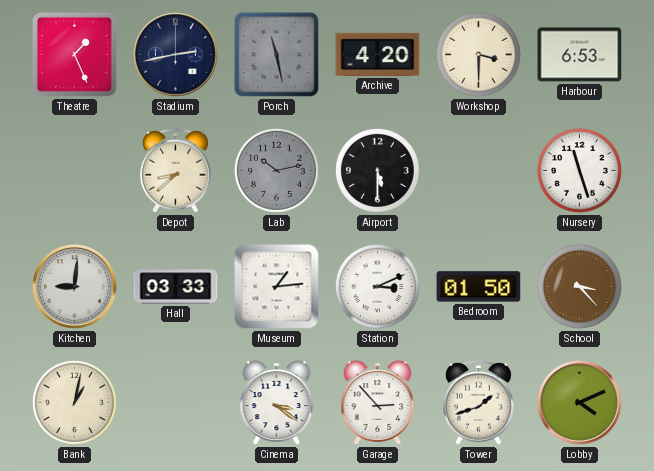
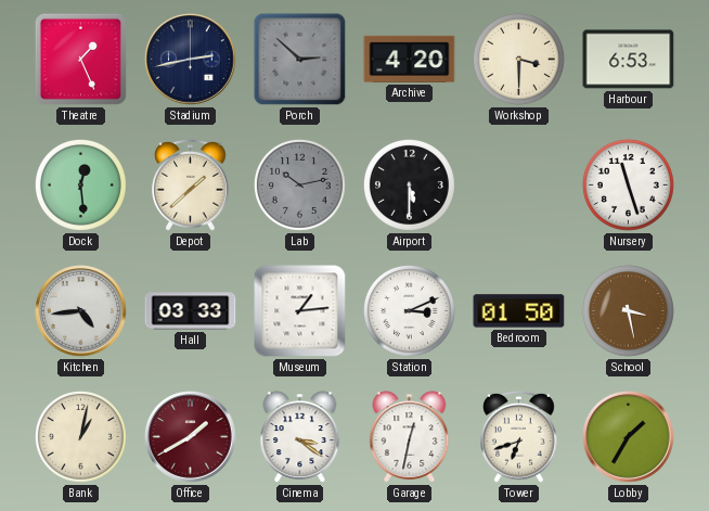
Porch: 11:28 -> 2:52 (300, 60)
Dock: none -> 12:29 (80, 184)
Depot: 8:38 -> 1:38 (191, 184)
Kitchen: 9:01 -> 4:44 (81, 311)
School: 3:23 -> 3:28 (628, 310)
Office: none -> 1:40 (191, 437)
Garage: 2:53 -> 12:32 (410, 437)
Tower: 1:42 -> 6:42 (519, 436)
Lobby: 4:11 -> 1:35 (629, 437)
